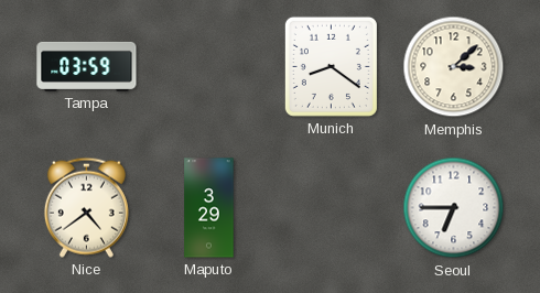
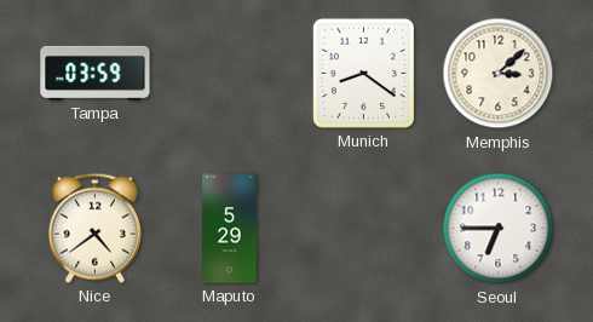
Maputo: 3:29 -> 5:29 (230, 229)
